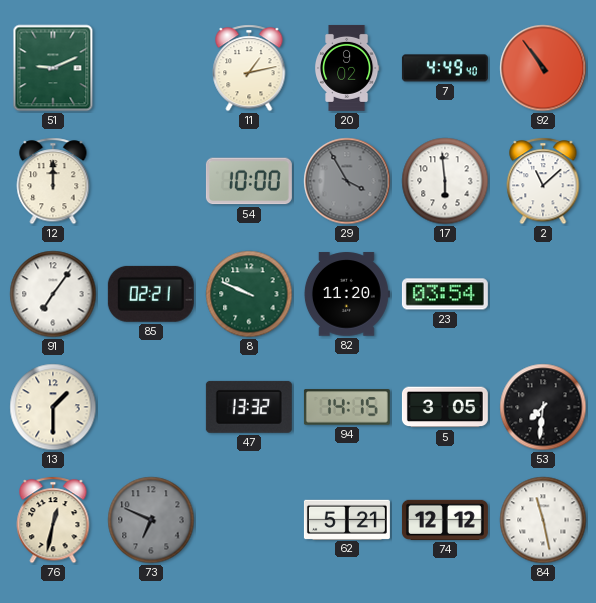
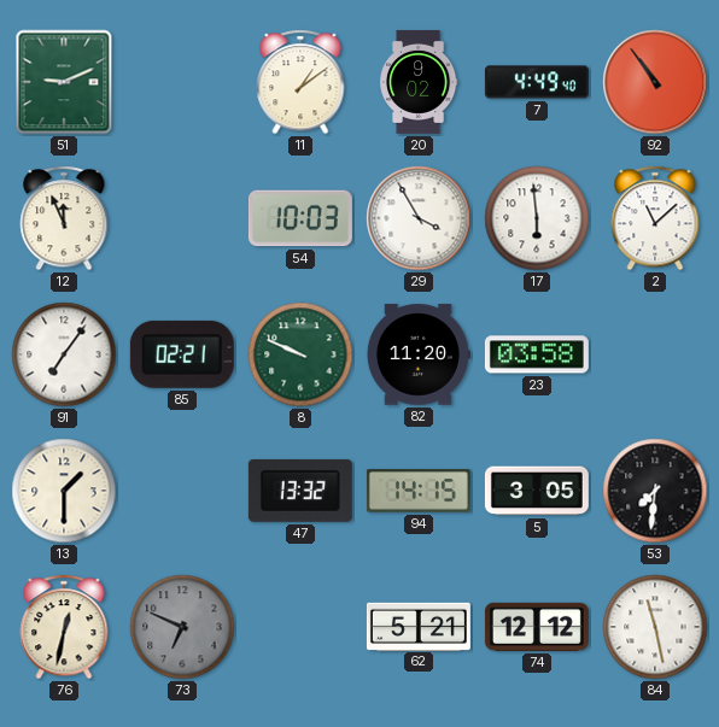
11: 1:13 -> 1:09 (300, 82)
12: 12:00 -> 11:56 (64, 218)
54: 10:00 -> 10:03 (300, 218)
29 dial: grey -> white (419, 218)
23: 03:54 -> 03:58 (537, 354)
